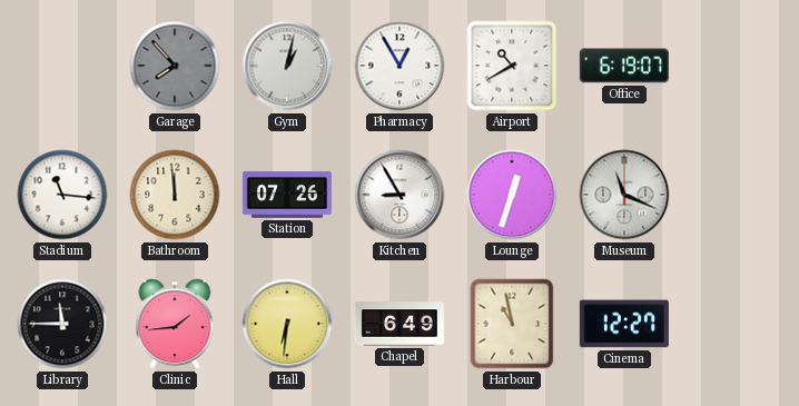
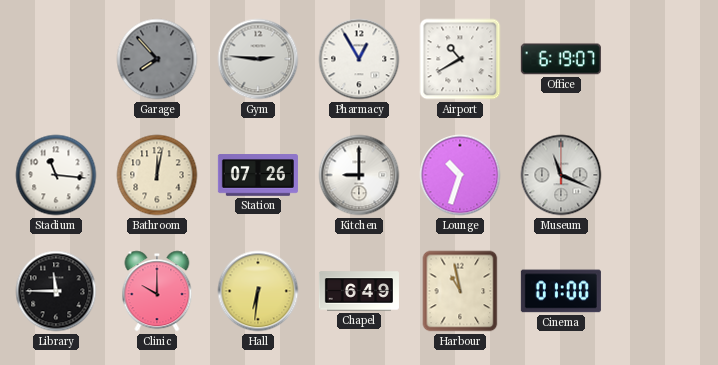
Gym: 1:02 -> 2:46 (258, 59)
Bathroom: 11:59 -> 12:02 (157, 175)
Kitchen: 8:55 -> 9:00 (359, 175)
Lounge: 12:33 -> 10:33 (460, 175)
Clinic: 1:44 -> 10:00 (157, 291)
Cinema: 12:27 -> 01:00 (561, 291)
